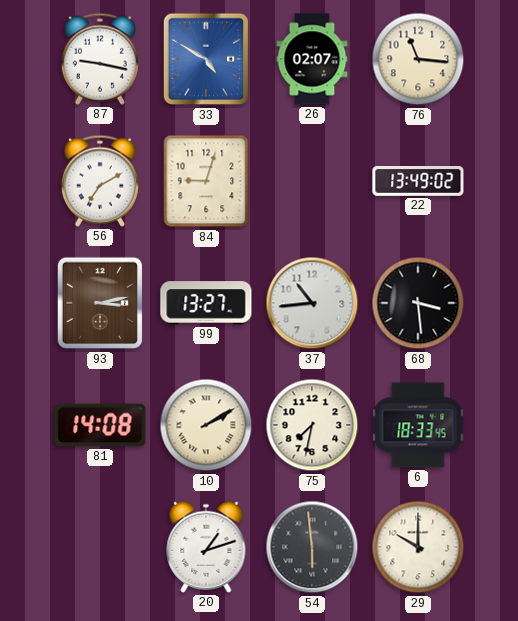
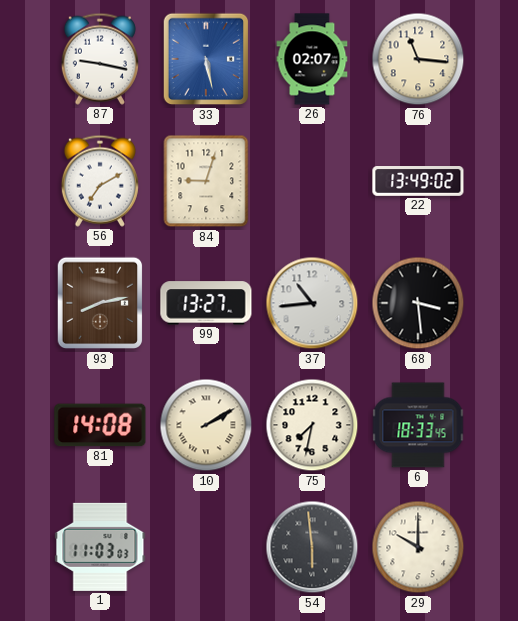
33: 4:50 -> 5:28 (206, 59)
93: 3:13 -> 8:13 (100, 303)
1: none -> 11:03 (100, 547)
20: 1:12 -> none (206, 547)
